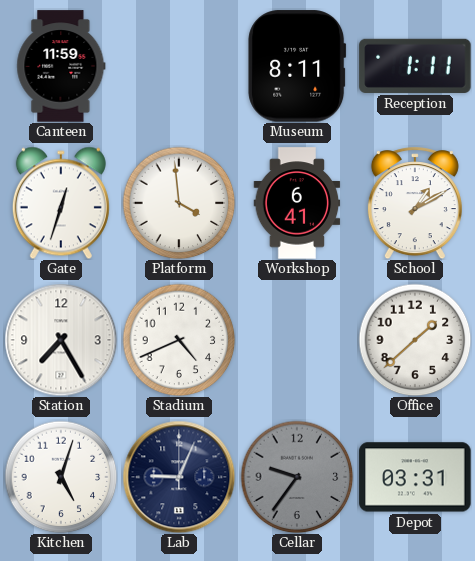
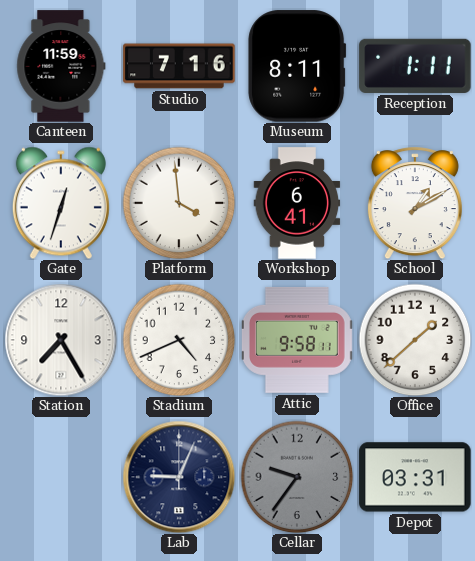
Studio: none -> 7:16 (179, 66)
Attic: none -> 9:58 (297, 340)
Kitchen: 5:03 -> none (61, 477)
